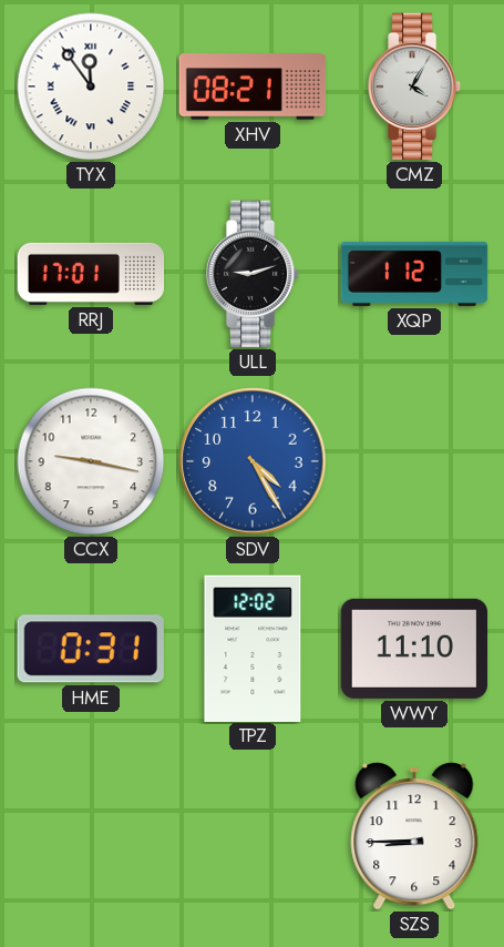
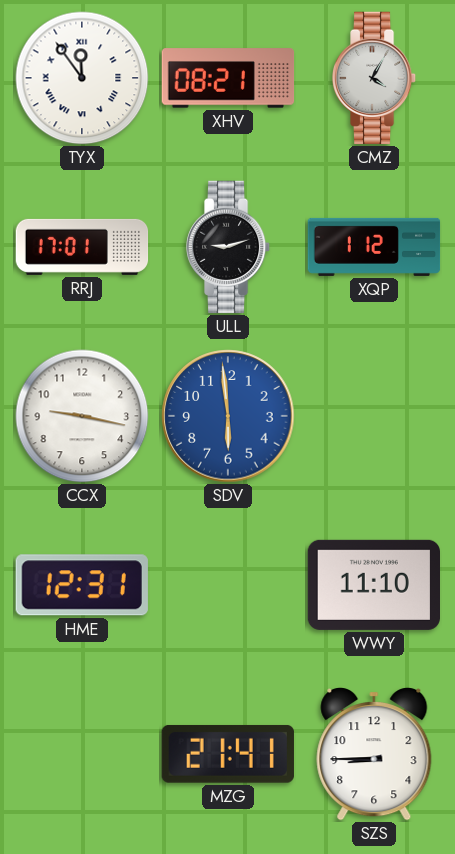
SDV: 4:25 -> 5:59 (228, 416)
HME: 0:31 -> 12:31 (82, 585)
TPZ: 12:02 -> none (253, 648)
MZG: none -> 21:41 (228, 754)
